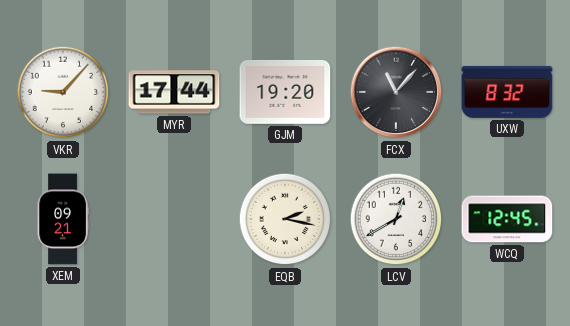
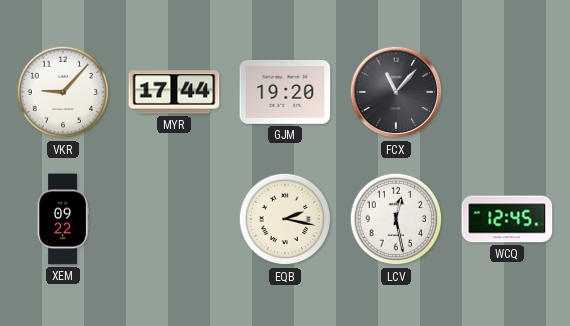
UXW: 8:32 -> none (507, 92)
XEM: 09:21 -> 09:22 (63, 219)
LCV: 12:40 -> 12:28 (396, 219)
